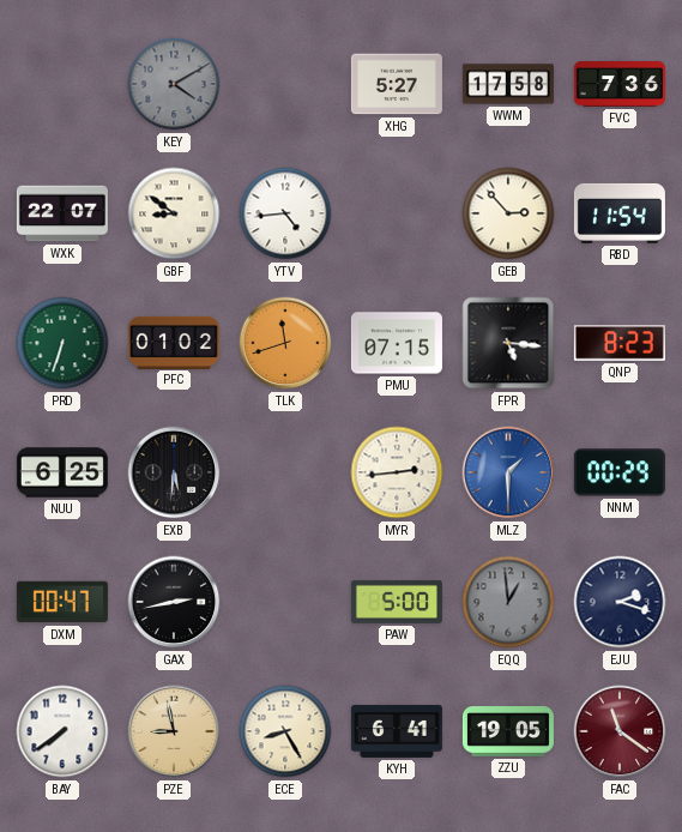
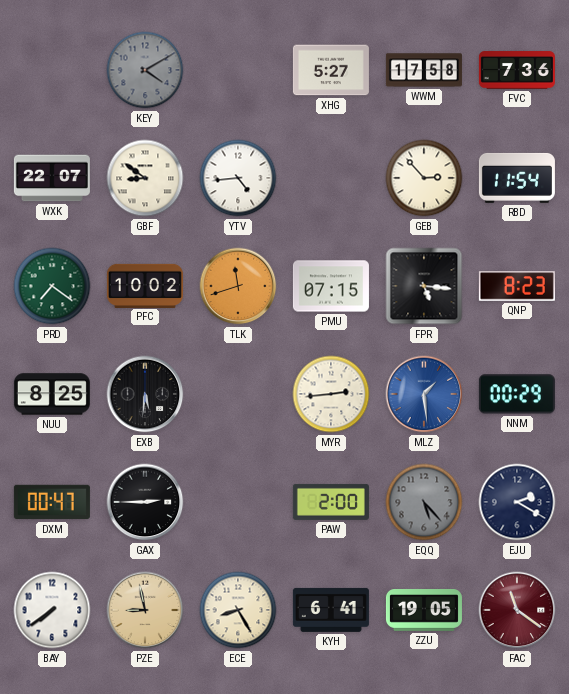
PRD: 6:33 -> 7:21 (52, 286)
PFC: 01:02 -> 10:02 (145, 285)
NUU: 6:25 -> 8:25 (52, 394)
MLZ: 1:30 -> 1:29 (424, 394)
GAX: 2:43 -> 2:45 (145, 502)
PAW: 5:00 -> 2:00 (331, 502)
EQQ: 12:59 -> 5:23 (424, 502)
EJU: 2:18 -> 2:20 (517, 502)
